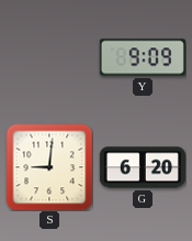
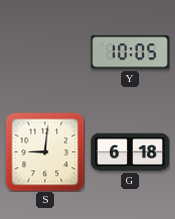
Y: 9:09 -> 10:05 (130, 52)
G: 6:20 -> 6:18 (130, 152)
